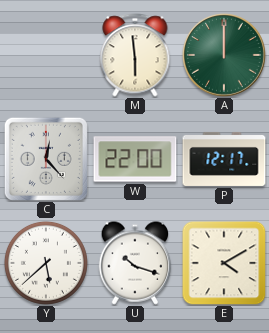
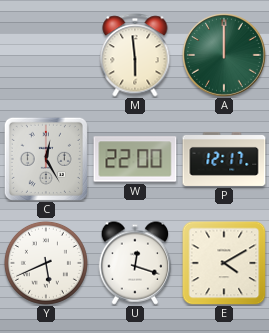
C: 12:23 -> 12:25 (46, 159)
Y: 5:38 -> 5:41 (46, 263)
U: 10:18 -> 12:18 (135, 263)
